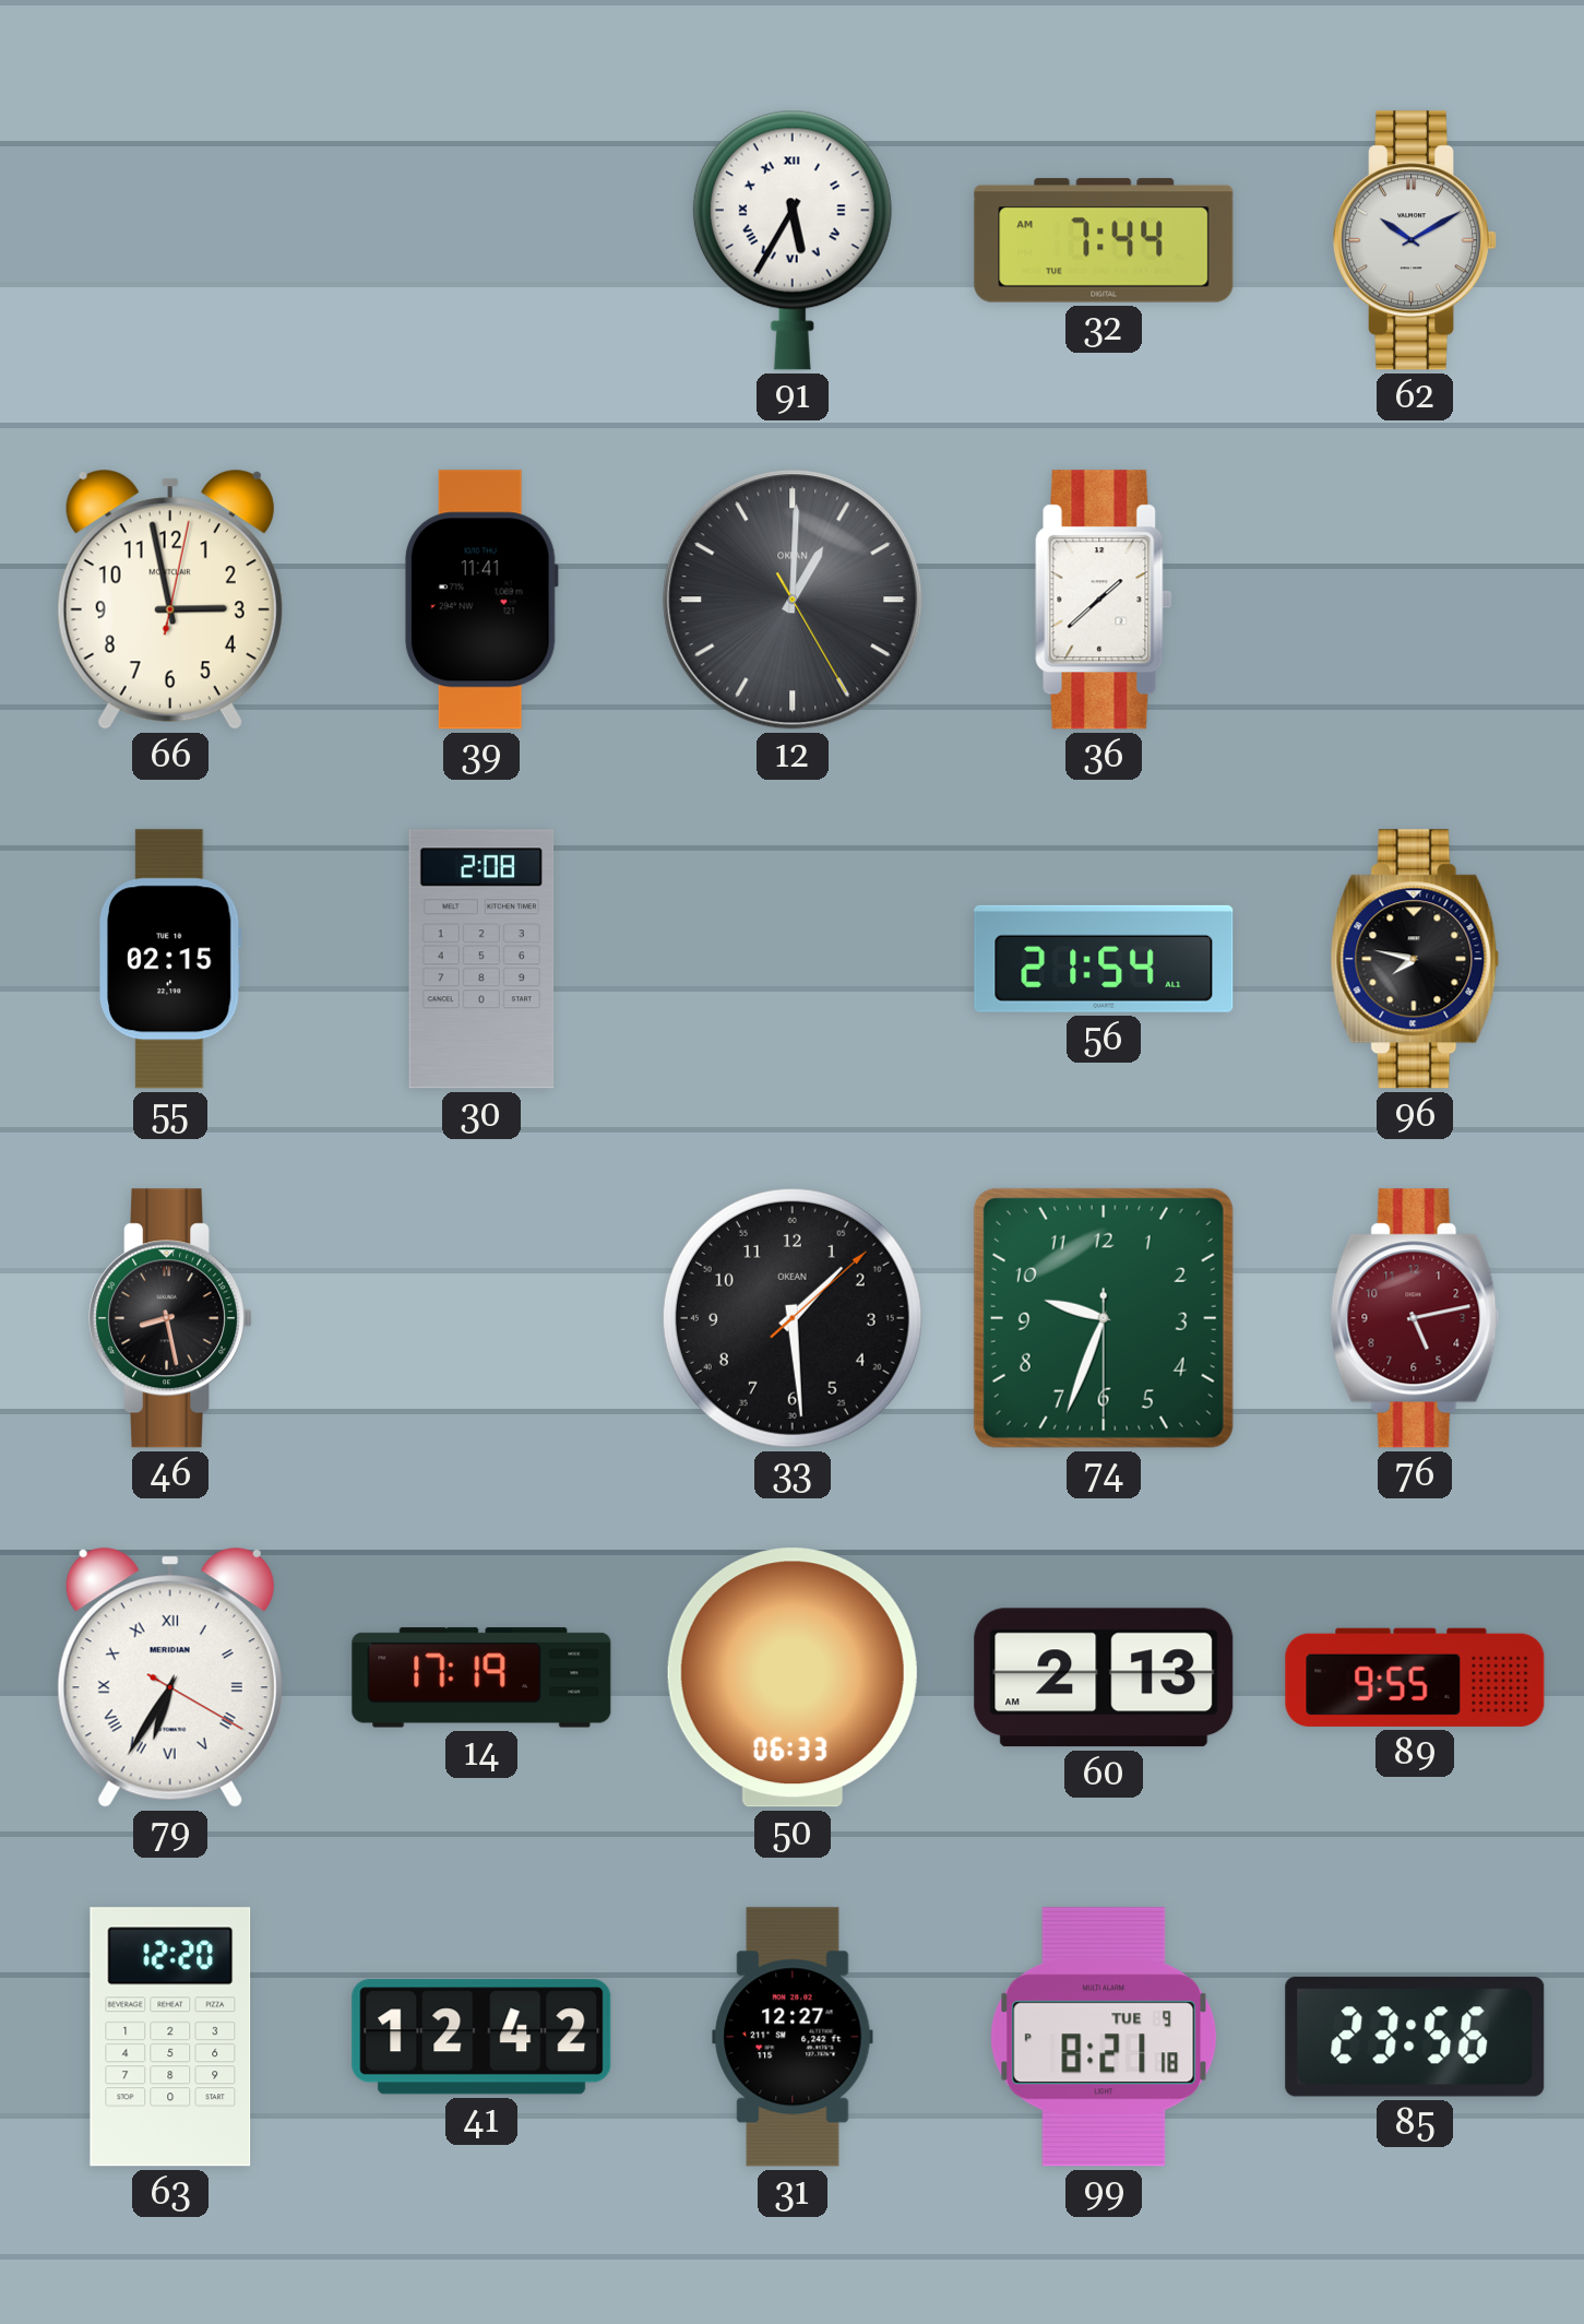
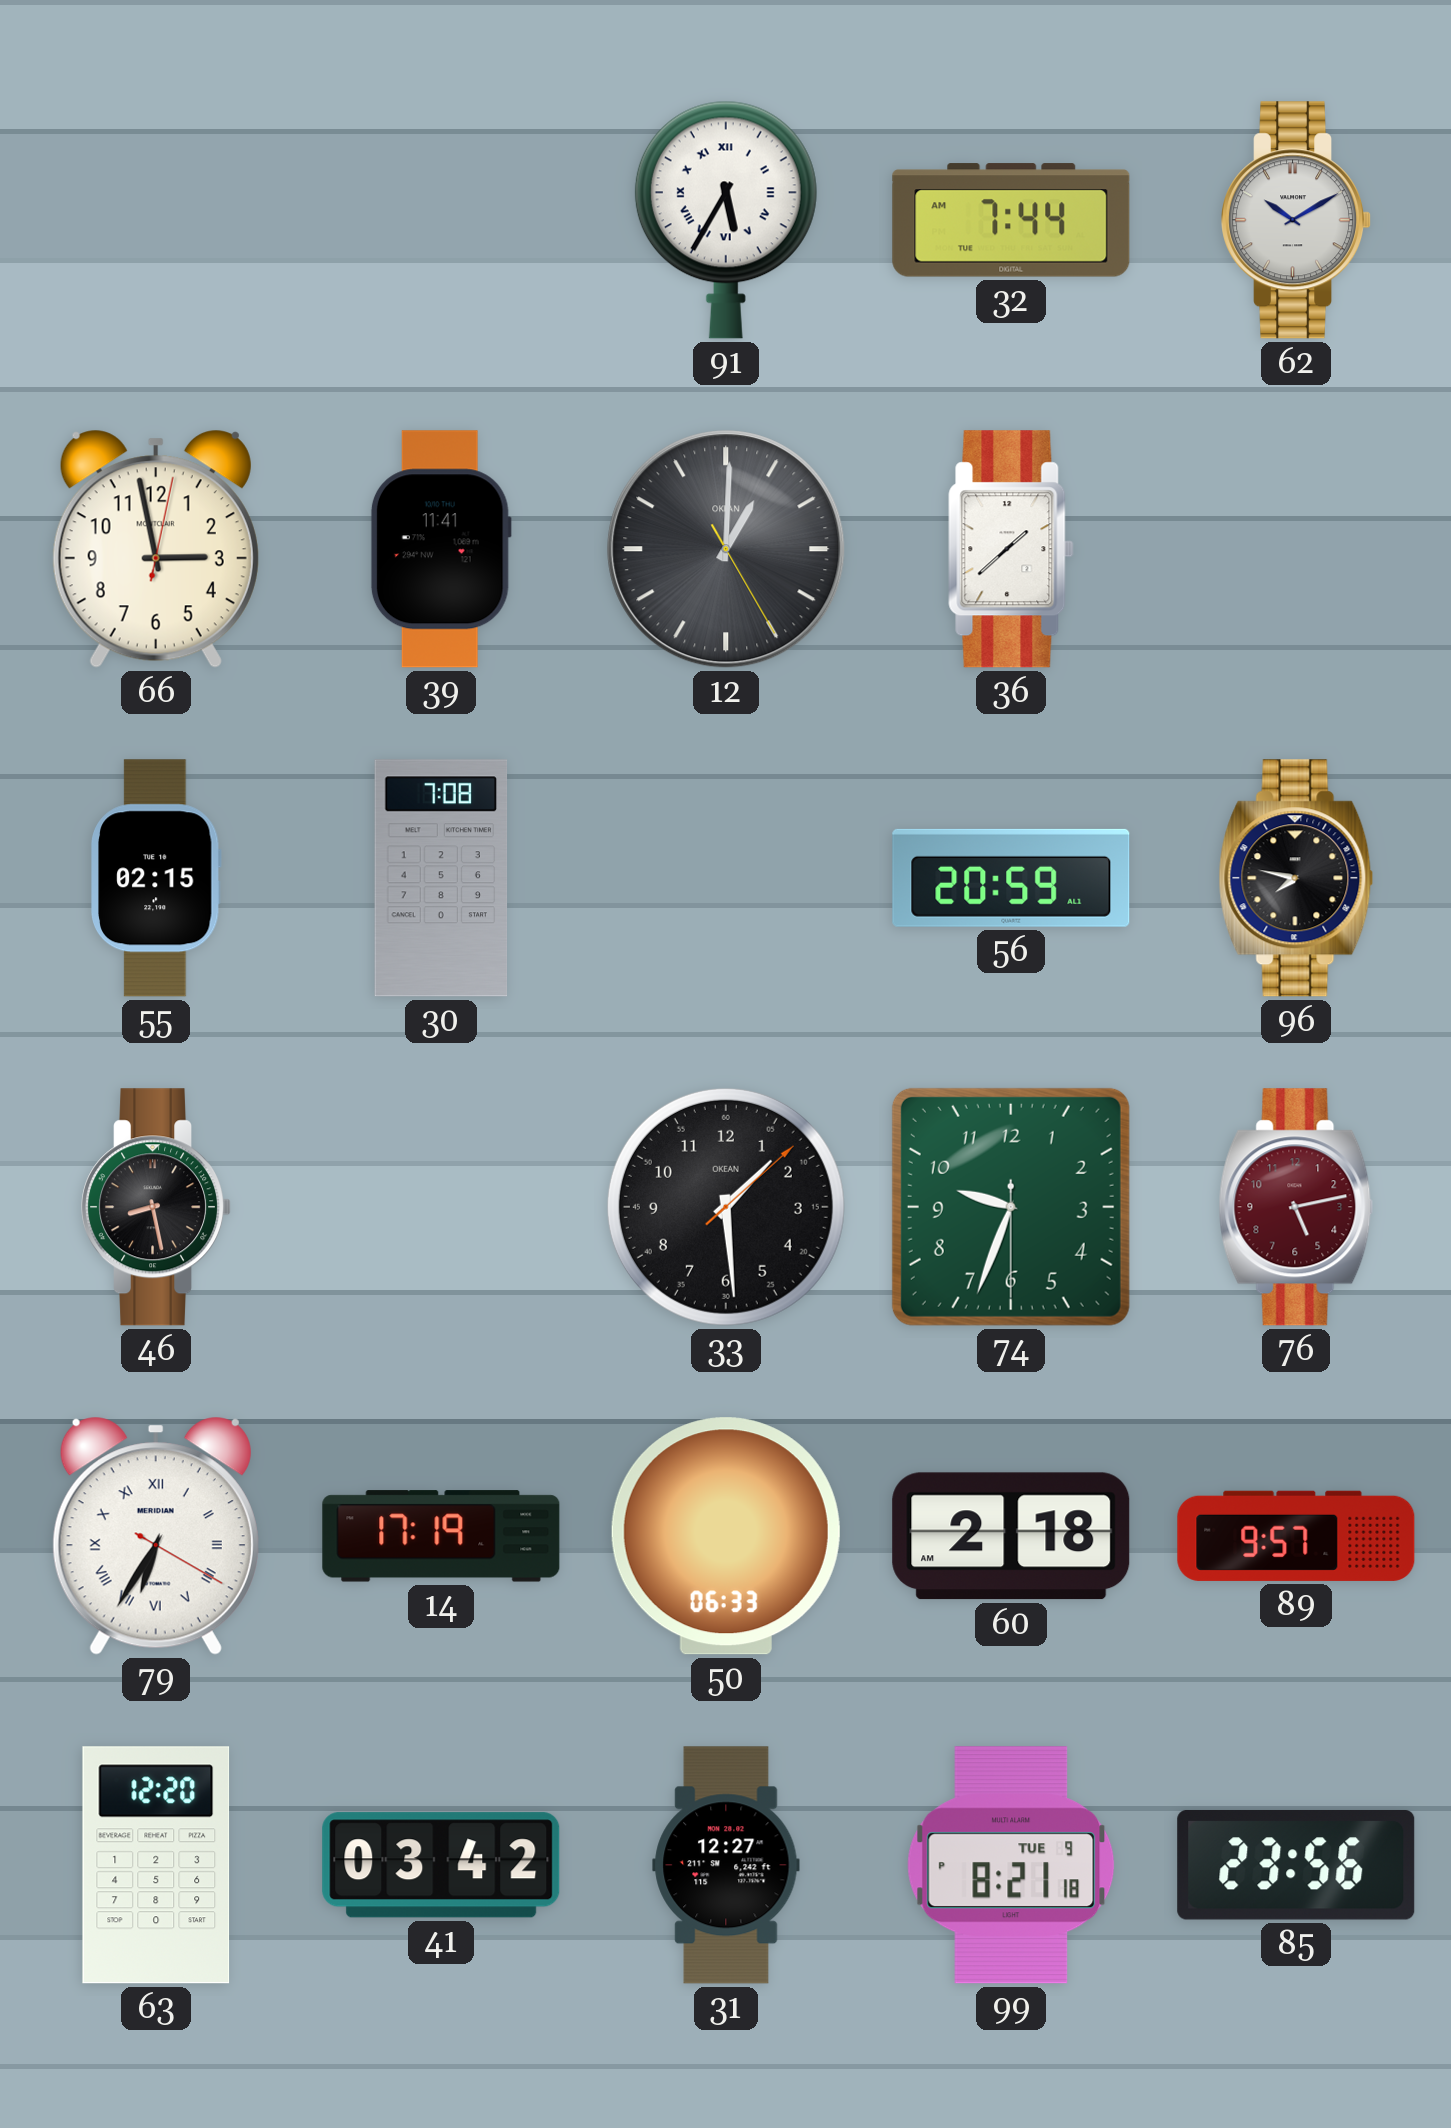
30: 2:08 -> 7:08 (441, 878)
56: 21:54 -> 20:59 (1011, 878)
60: 2:13 -> 2:18 (1011, 1536)
89: 9:55 -> 9:57 (1296, 1536)
41: 12:42 -> 03:42 (441, 1865)
